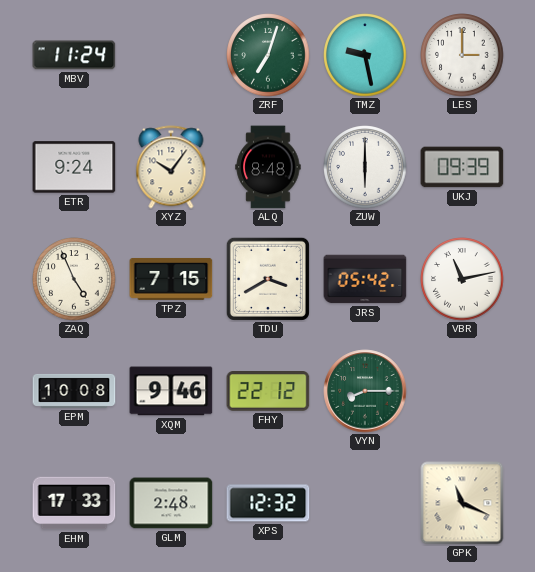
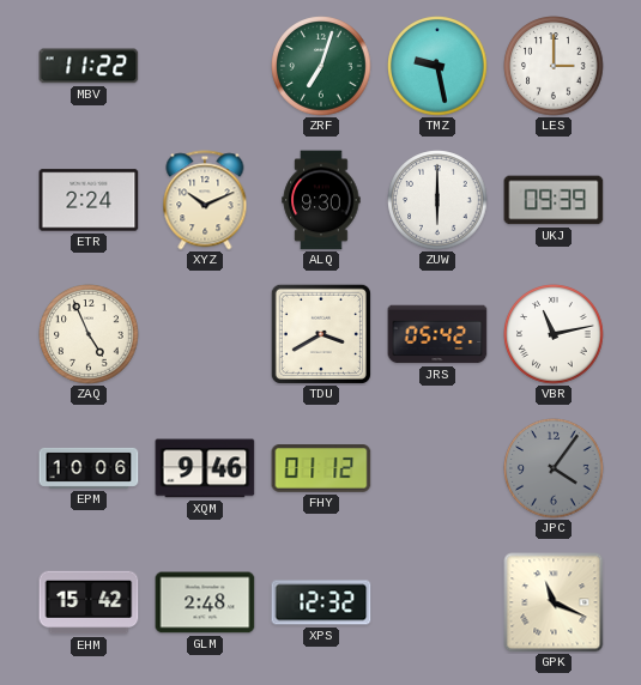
MBV: 11:24 -> 11:22 (89, 66)
ETR: 9:24 -> 2:24 (89, 200)
XYZ: 10:06 -> 10:11 (205, 200)
ALQ: 8:48 -> 9:30 (321, 200)
TPZ: 7:15 -> none (171, 279)
EPM: 10:08 -> 10:06 (89, 468)
FHY: 22:12 -> 01:12 (321, 469)
VYN: 8:15 -> none (365, 391)
JPC: none -> 4:06 (554, 468)
EHM: 17:33 -> 15:42 (89, 602)
